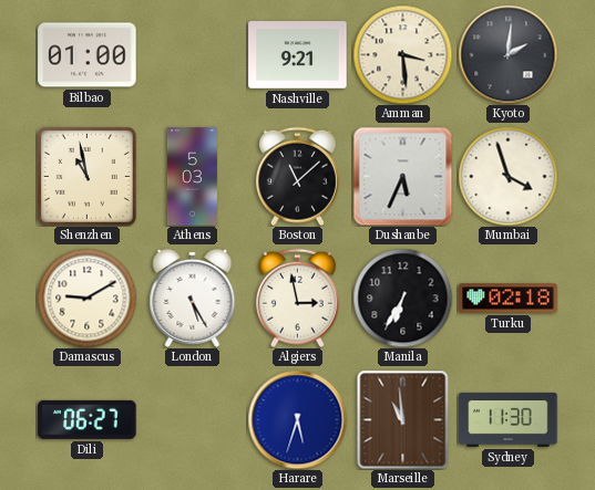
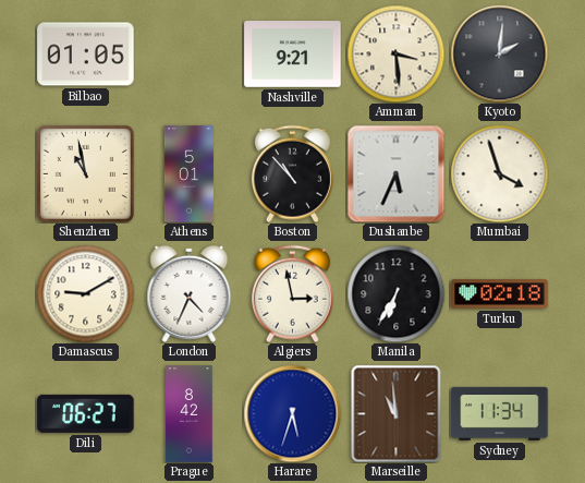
Bilbao: 01:00 -> 01:05 (86, 55)
Athens: 5:03 -> 5:01 (188, 174)
Boston: 11:08 -> 10:53 (292, 173)
London: 5:25 -> 4:34 (190, 293)
Prague: none -> 8:42 (190, 414)
Sydney: 11:30 -> 11:34 (500, 413)
